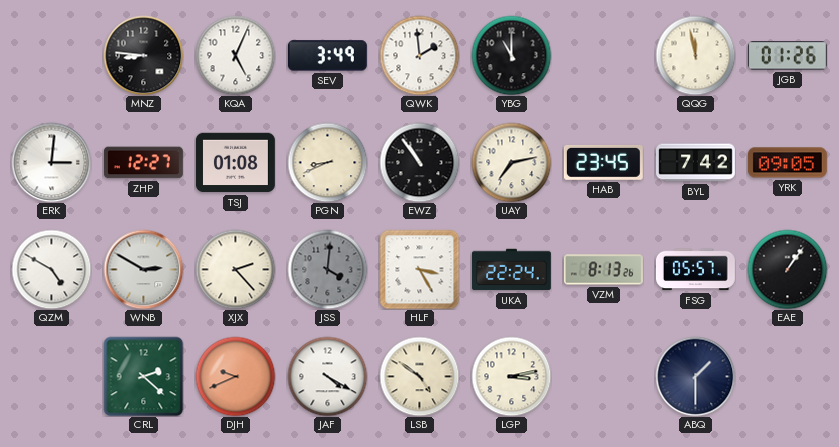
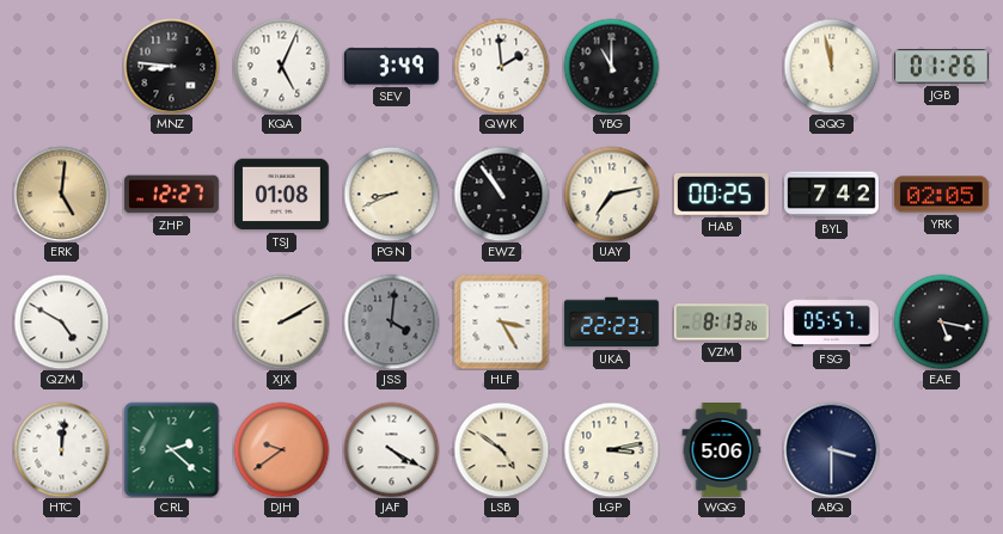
ERK: 3:01 -> 5:01 (61, 194)
ERK dial: white -> champagne (61, 194)
HAB: 23:45 -> 00:25 (721, 194)
YRK: 09:05 -> 02:05 (941, 195)
WNB: 2:50 -> none (143, 269)
XJX: 2:23 -> 2:10 (281, 321)
UKA: 22:24 -> 22:23 (611, 323)
EAE: 1:06 -> 5:17 (941, 321)
HTC: none -> 12:01 (61, 449)
DJH: 9:41 -> 9:39 (281, 449)
WQG: none -> 5:06 (722, 450)
ABQ: 1:30 -> 3:30 (831, 449)
